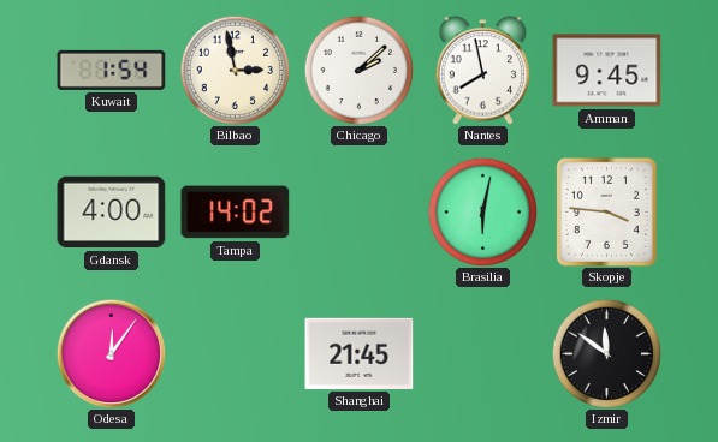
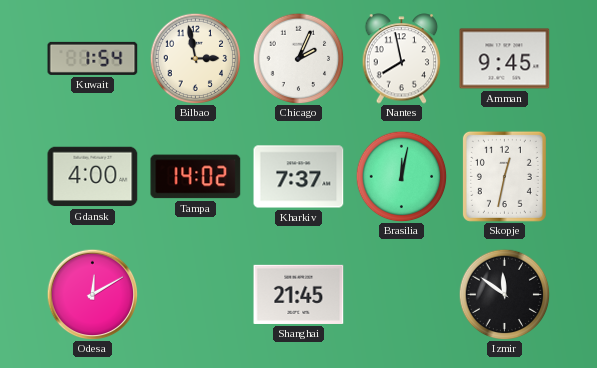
Chicago: 2:08 -> 2:04 (298, 58)
Kharkiv: none -> 7:37 (299, 177)
Brasilia: 6:02 -> 12:02 (401, 176)
Skopje: 3:46 -> 12:32 (504, 176)
Odesa: 12:06 -> 12:10 (92, 294)
